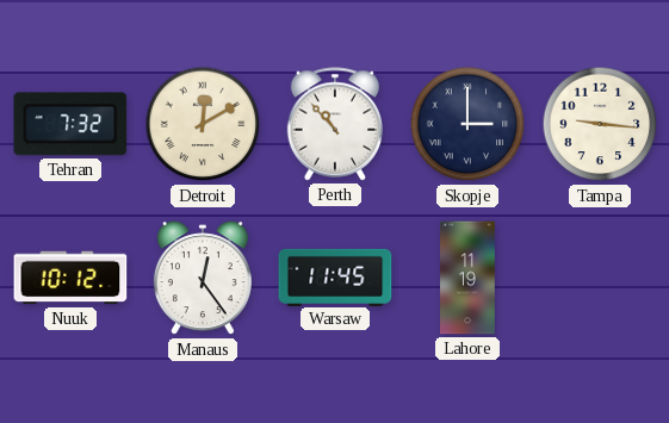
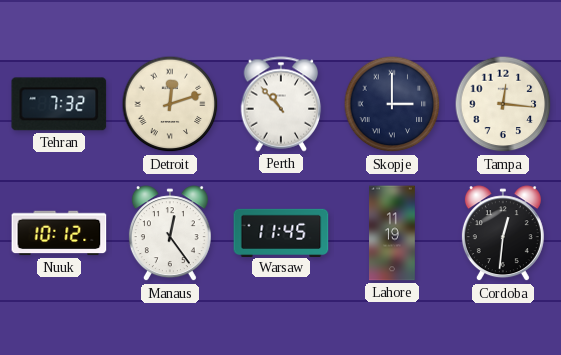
Detroit: 12:10 -> 12:12 (170, 104)
Tampa: 9:16 -> 12:16 (503, 104)
Cordoba: none -> 12:31 (503, 234)
